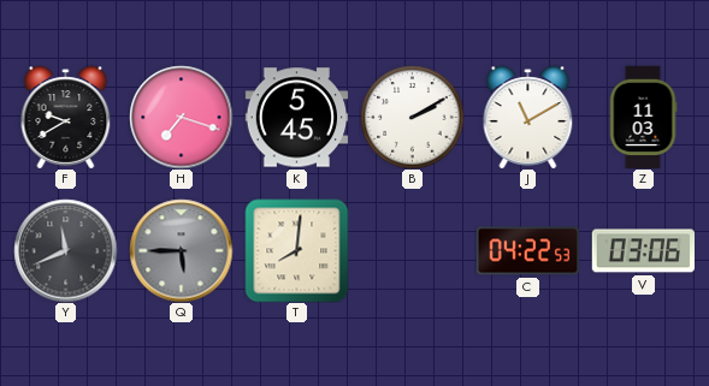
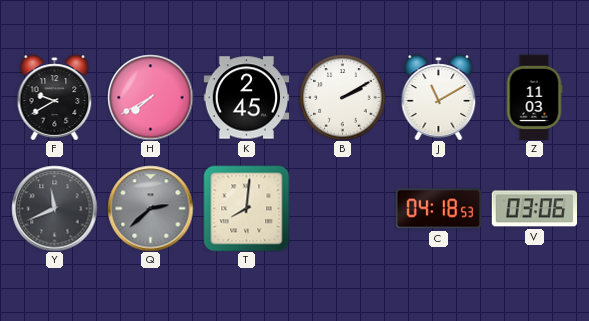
H: 7:18 -> 7:40 (150, 97)
K: 5:45 -> 2:45 (246, 98)
Q: 5:45 -> 2:38 (150, 208)
C: 04:22 -> 04:18 (438, 209)
